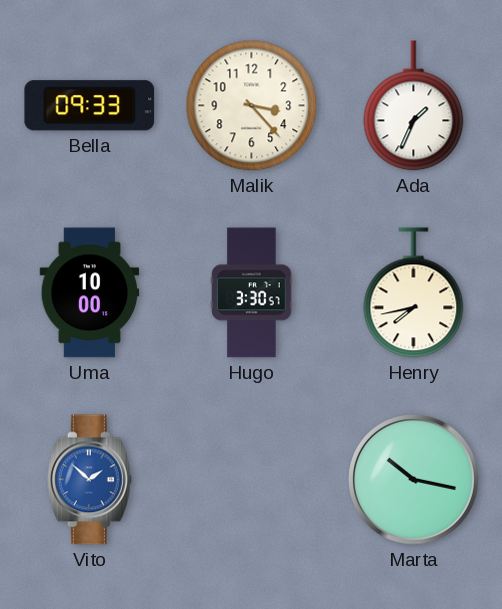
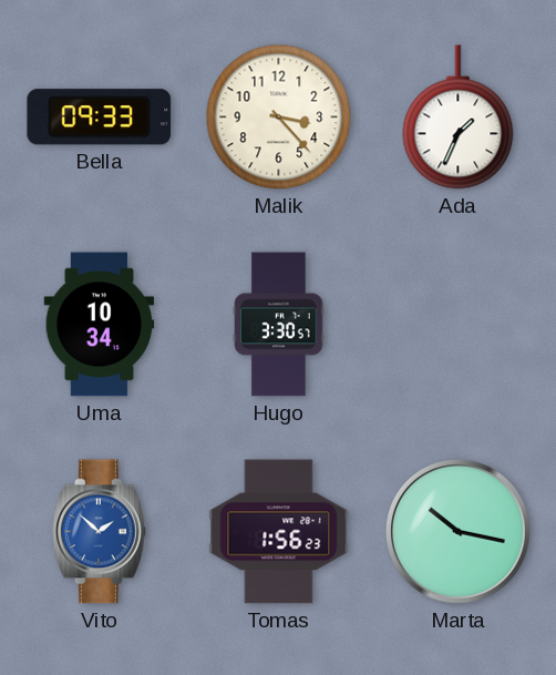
Uma: 10:00 -> 10:34 (100, 325)
Henry: 7:43 -> none (414, 293)
Tomas: none -> 1:56 (279, 532)
